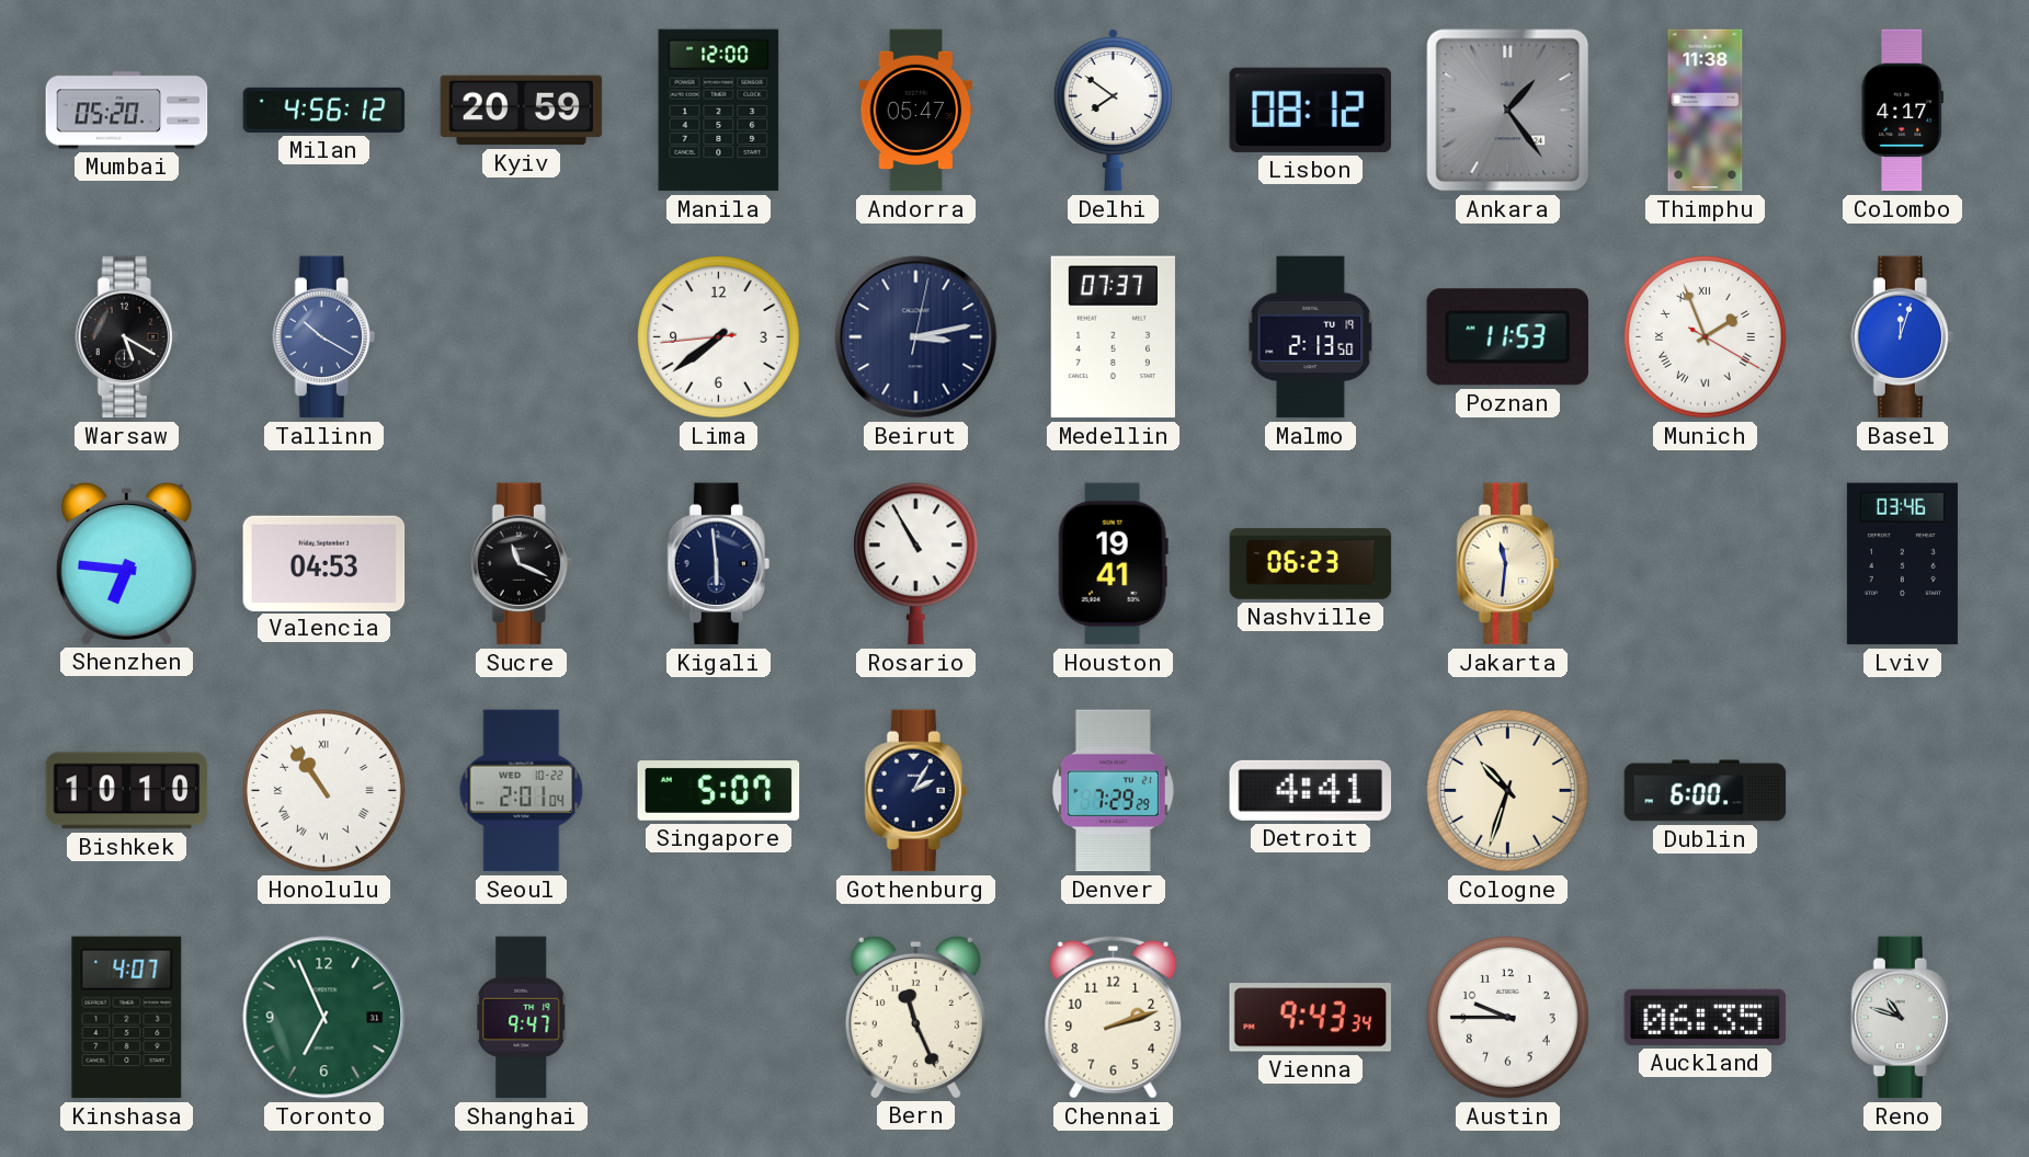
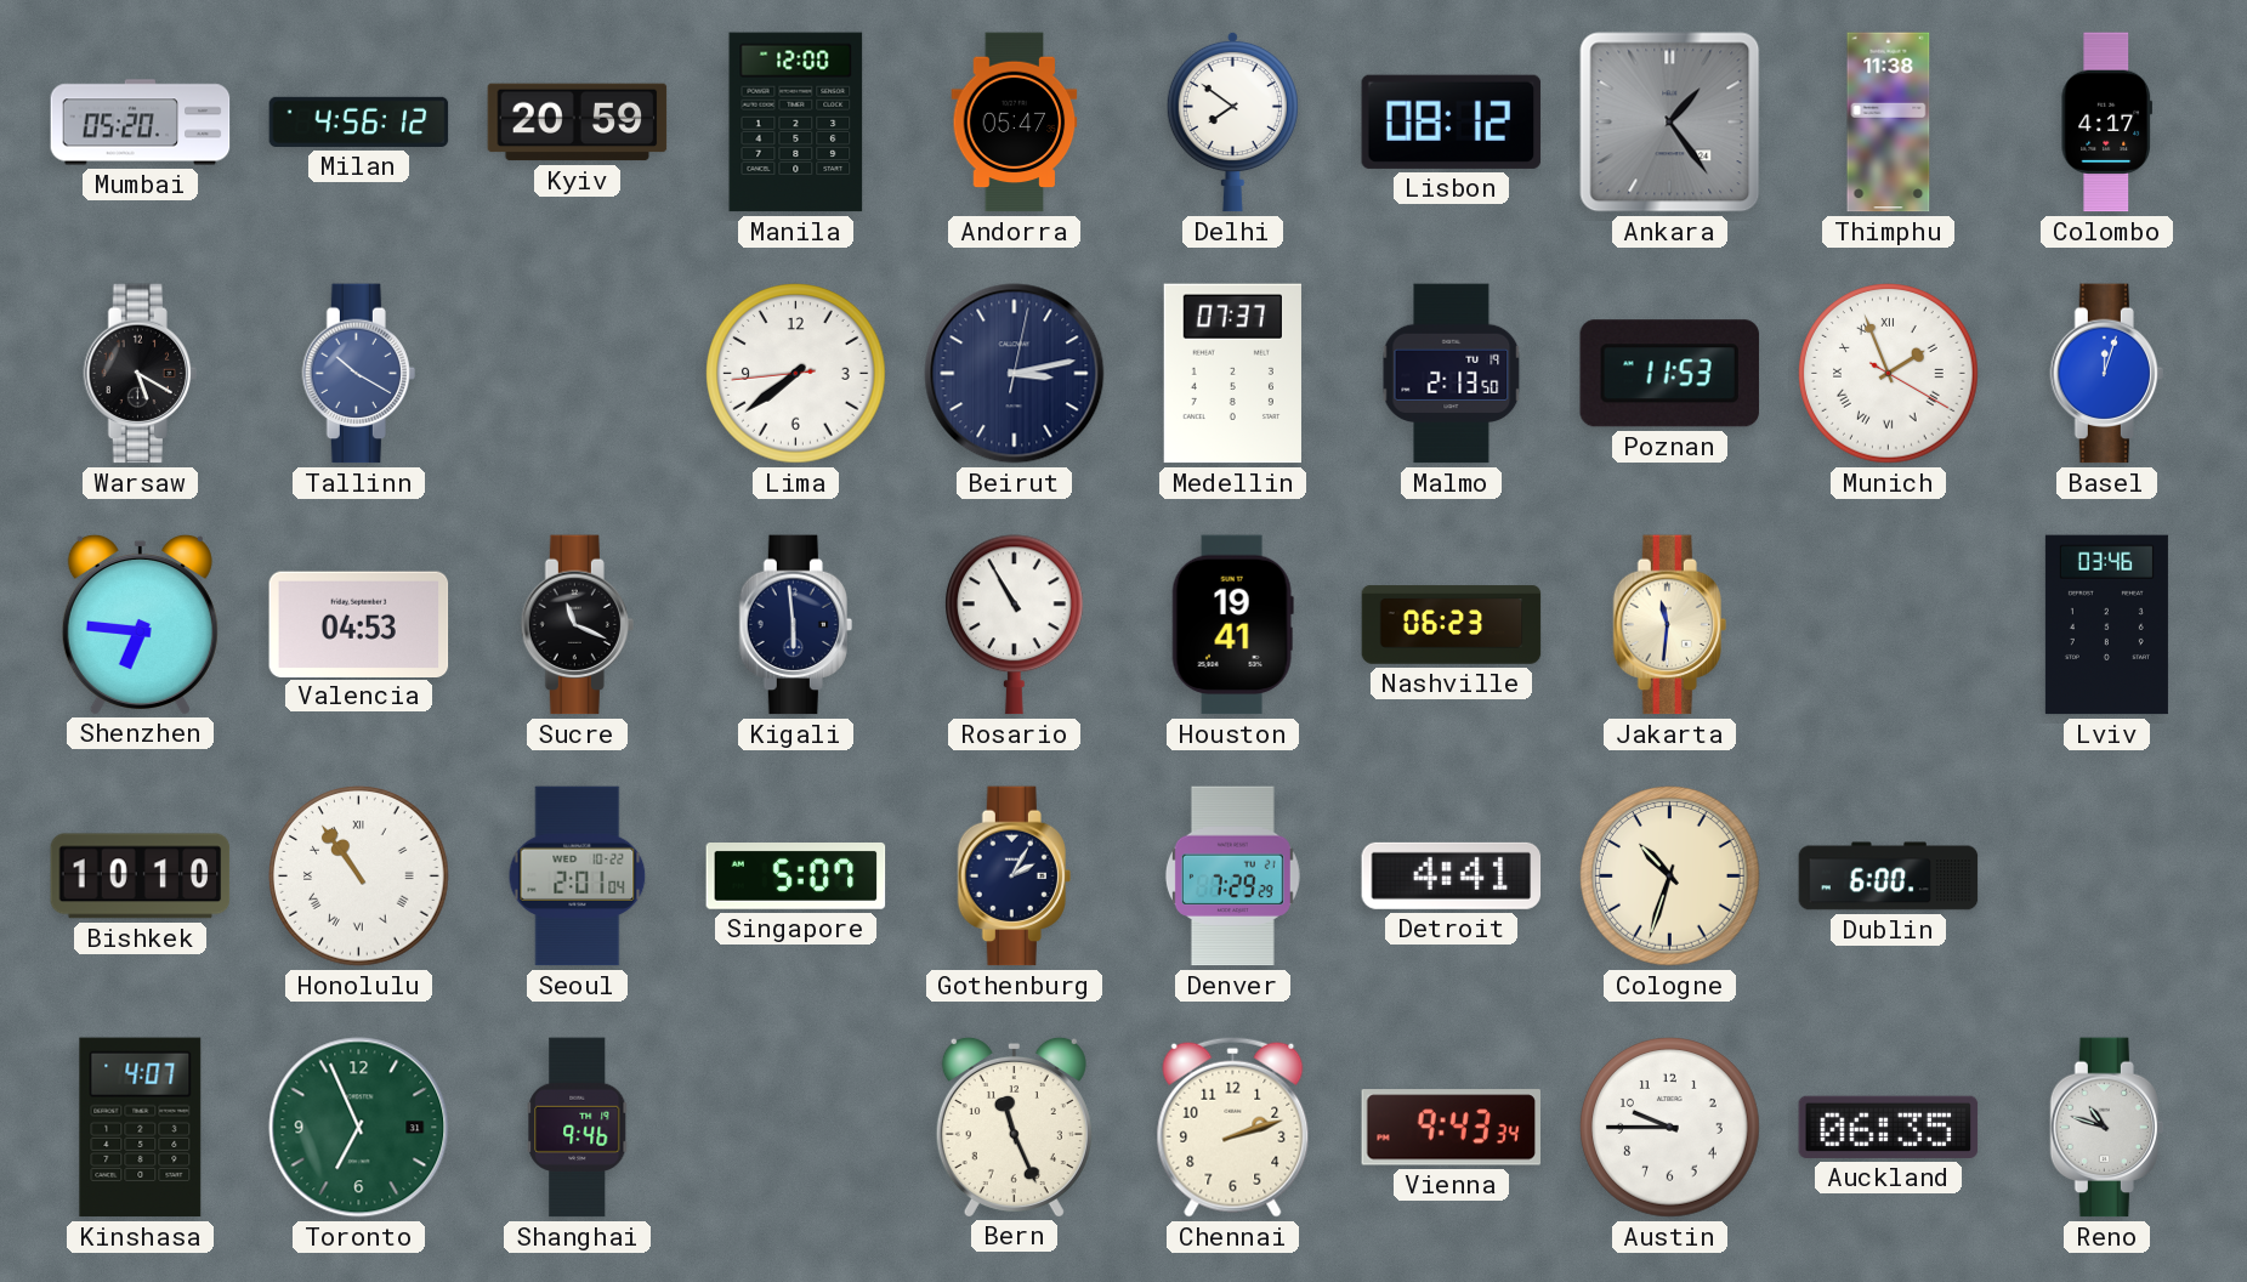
Shanghai: 9:47 -> 9:46 (578, 1128)
